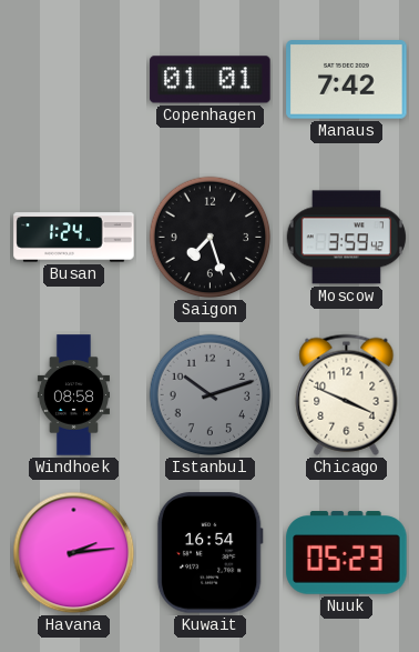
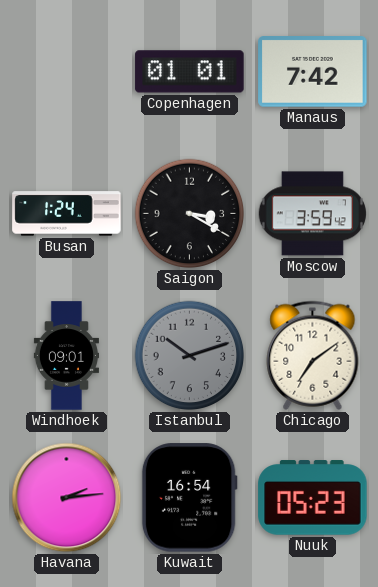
Saigon: 7:27 -> 3:20 (190, 214)
Windhoek: 08:58 -> 09:01 (66, 356)
Chicago: 3:49 -> 7:09 (313, 355)
